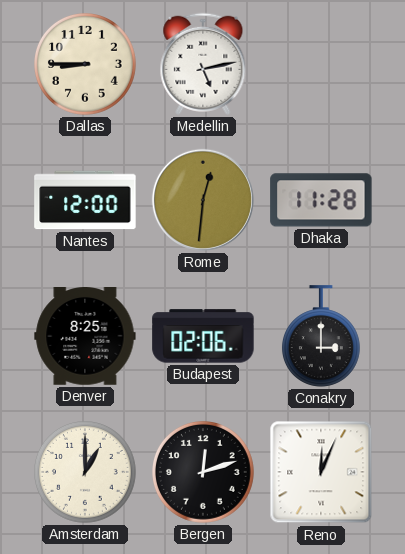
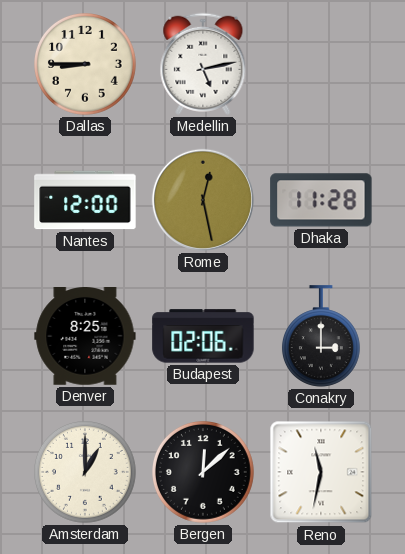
Rome: 12:31 -> 12:28 (203, 200)
Bergen: 12:12 -> 12:08 (204, 473)
Reno: 12:04 -> 11:32 (321, 472)
